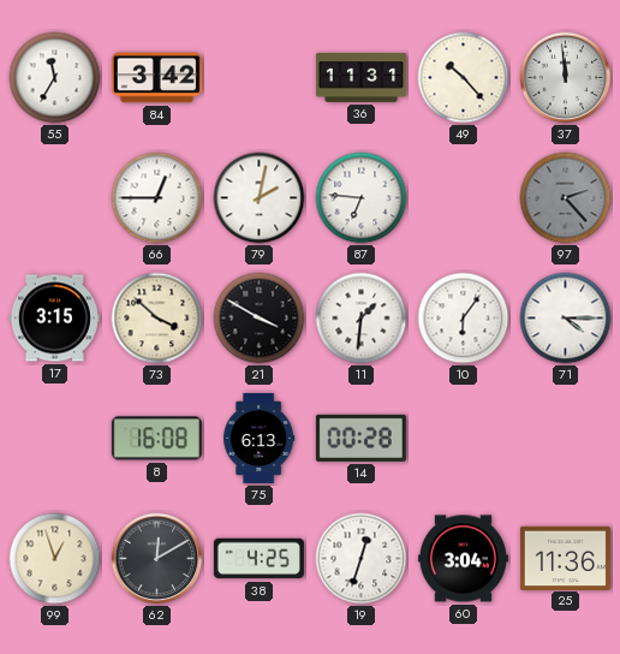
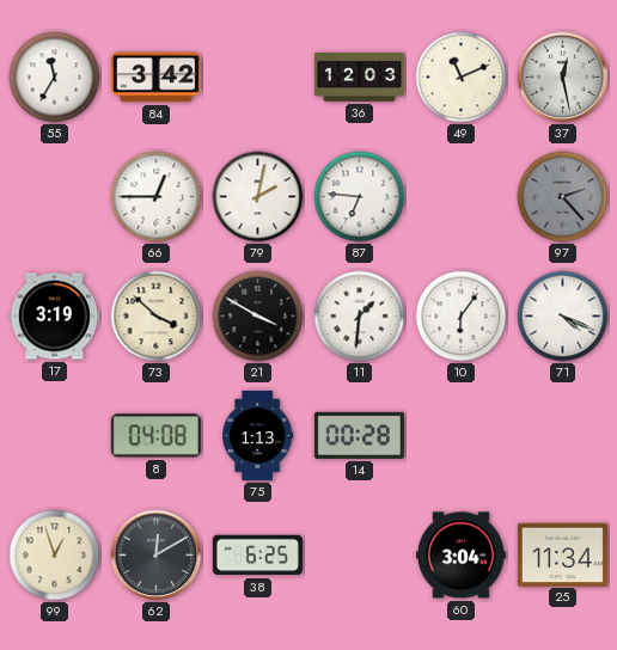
36: 11:31 -> 12:03 (359, 78)
49: 10:23 -> 11:11 (462, 78)
37: 11:59 -> 12:28 (563, 78)
17: 3:15 -> 3:19 (54, 317)
71: 4:15 -> 4:19 (563, 317)
8: 16:08 -> 04:08 (155, 436)
75: 6:13 -> 1:13 (258, 435)
38: 4:25 -> 6:25 (257, 556)
19: 12:33 -> none (362, 559)
25: 11:36 -> 11:34 (562, 554)
